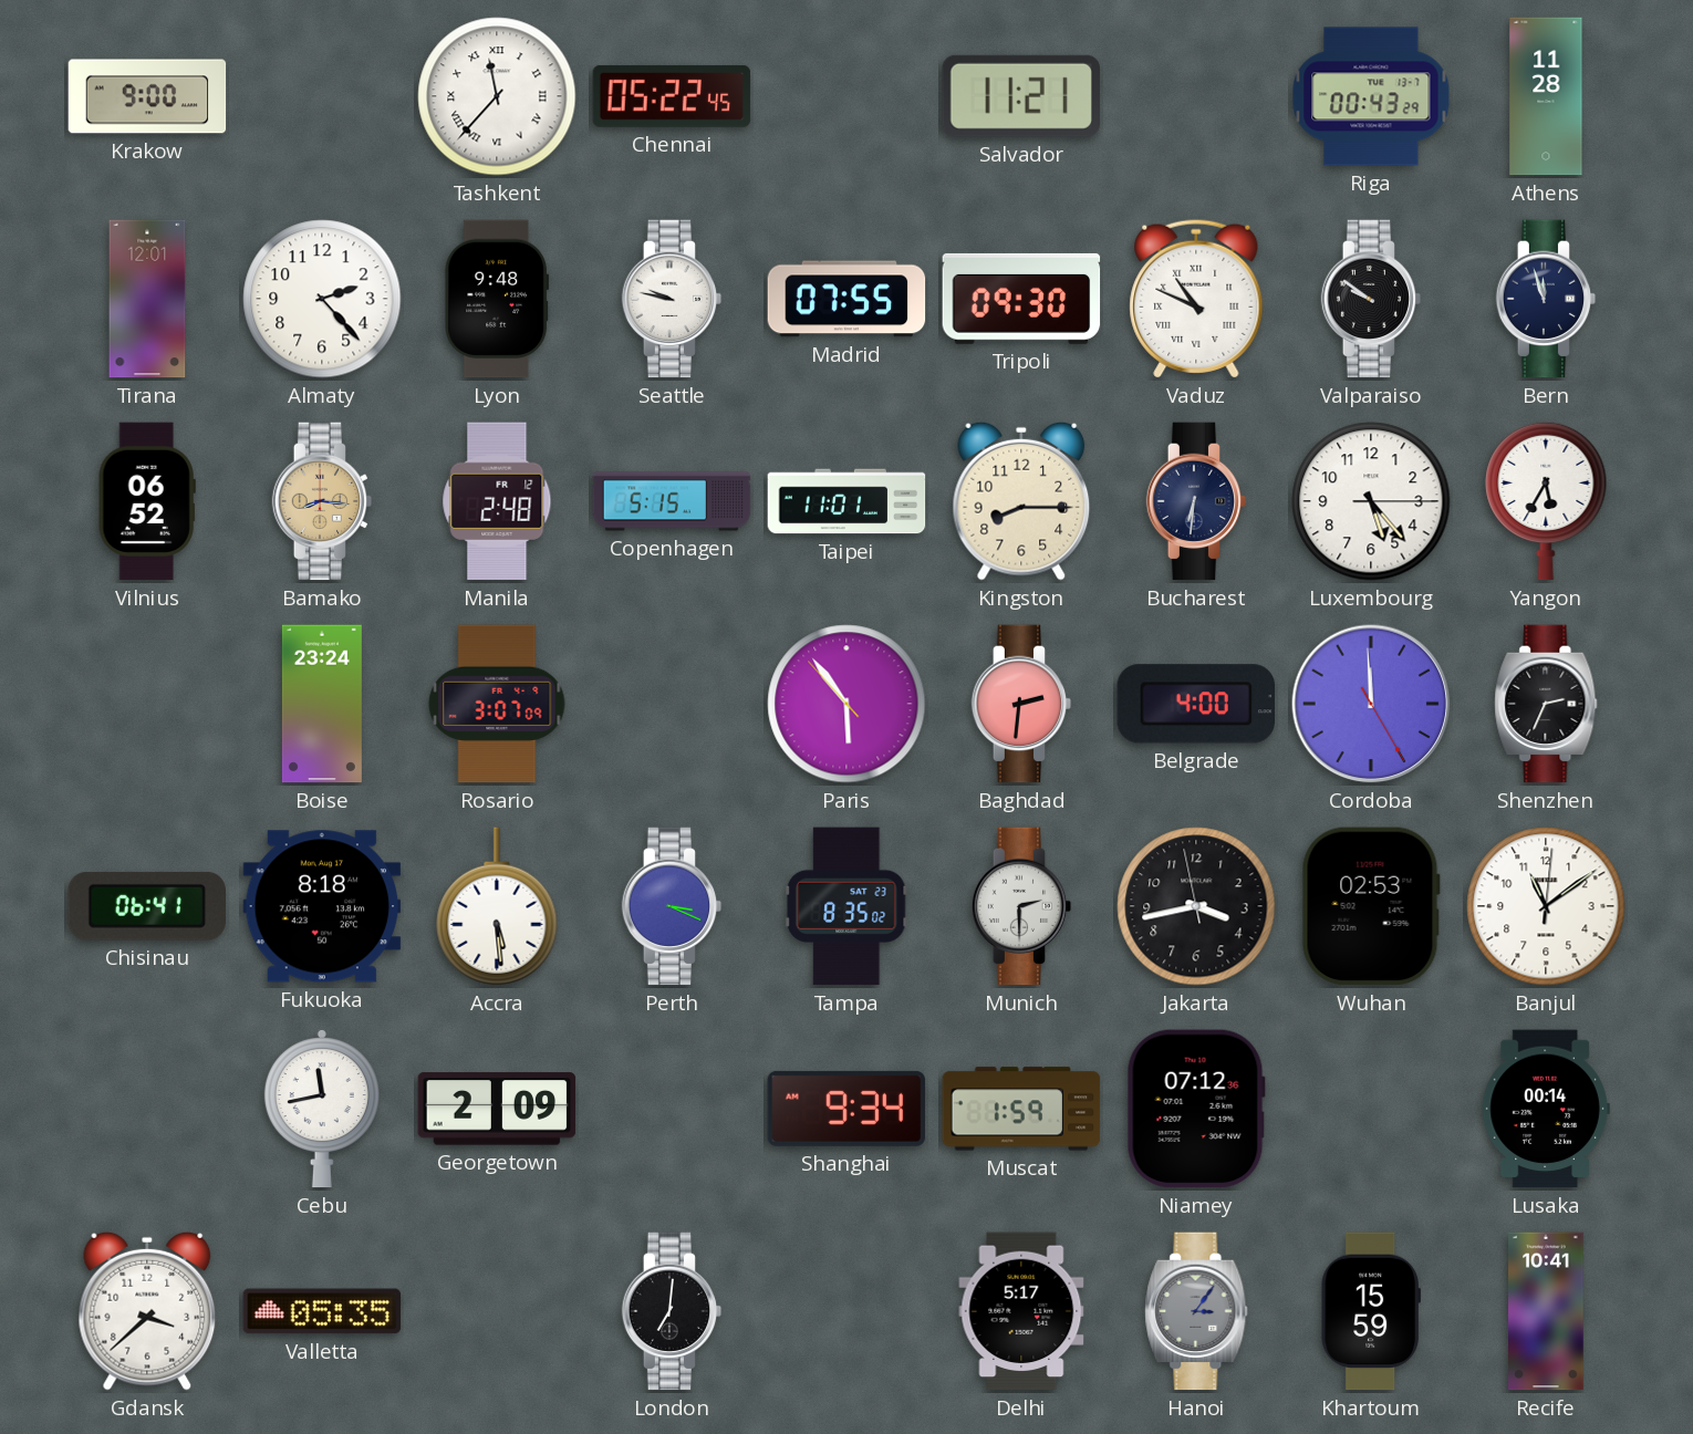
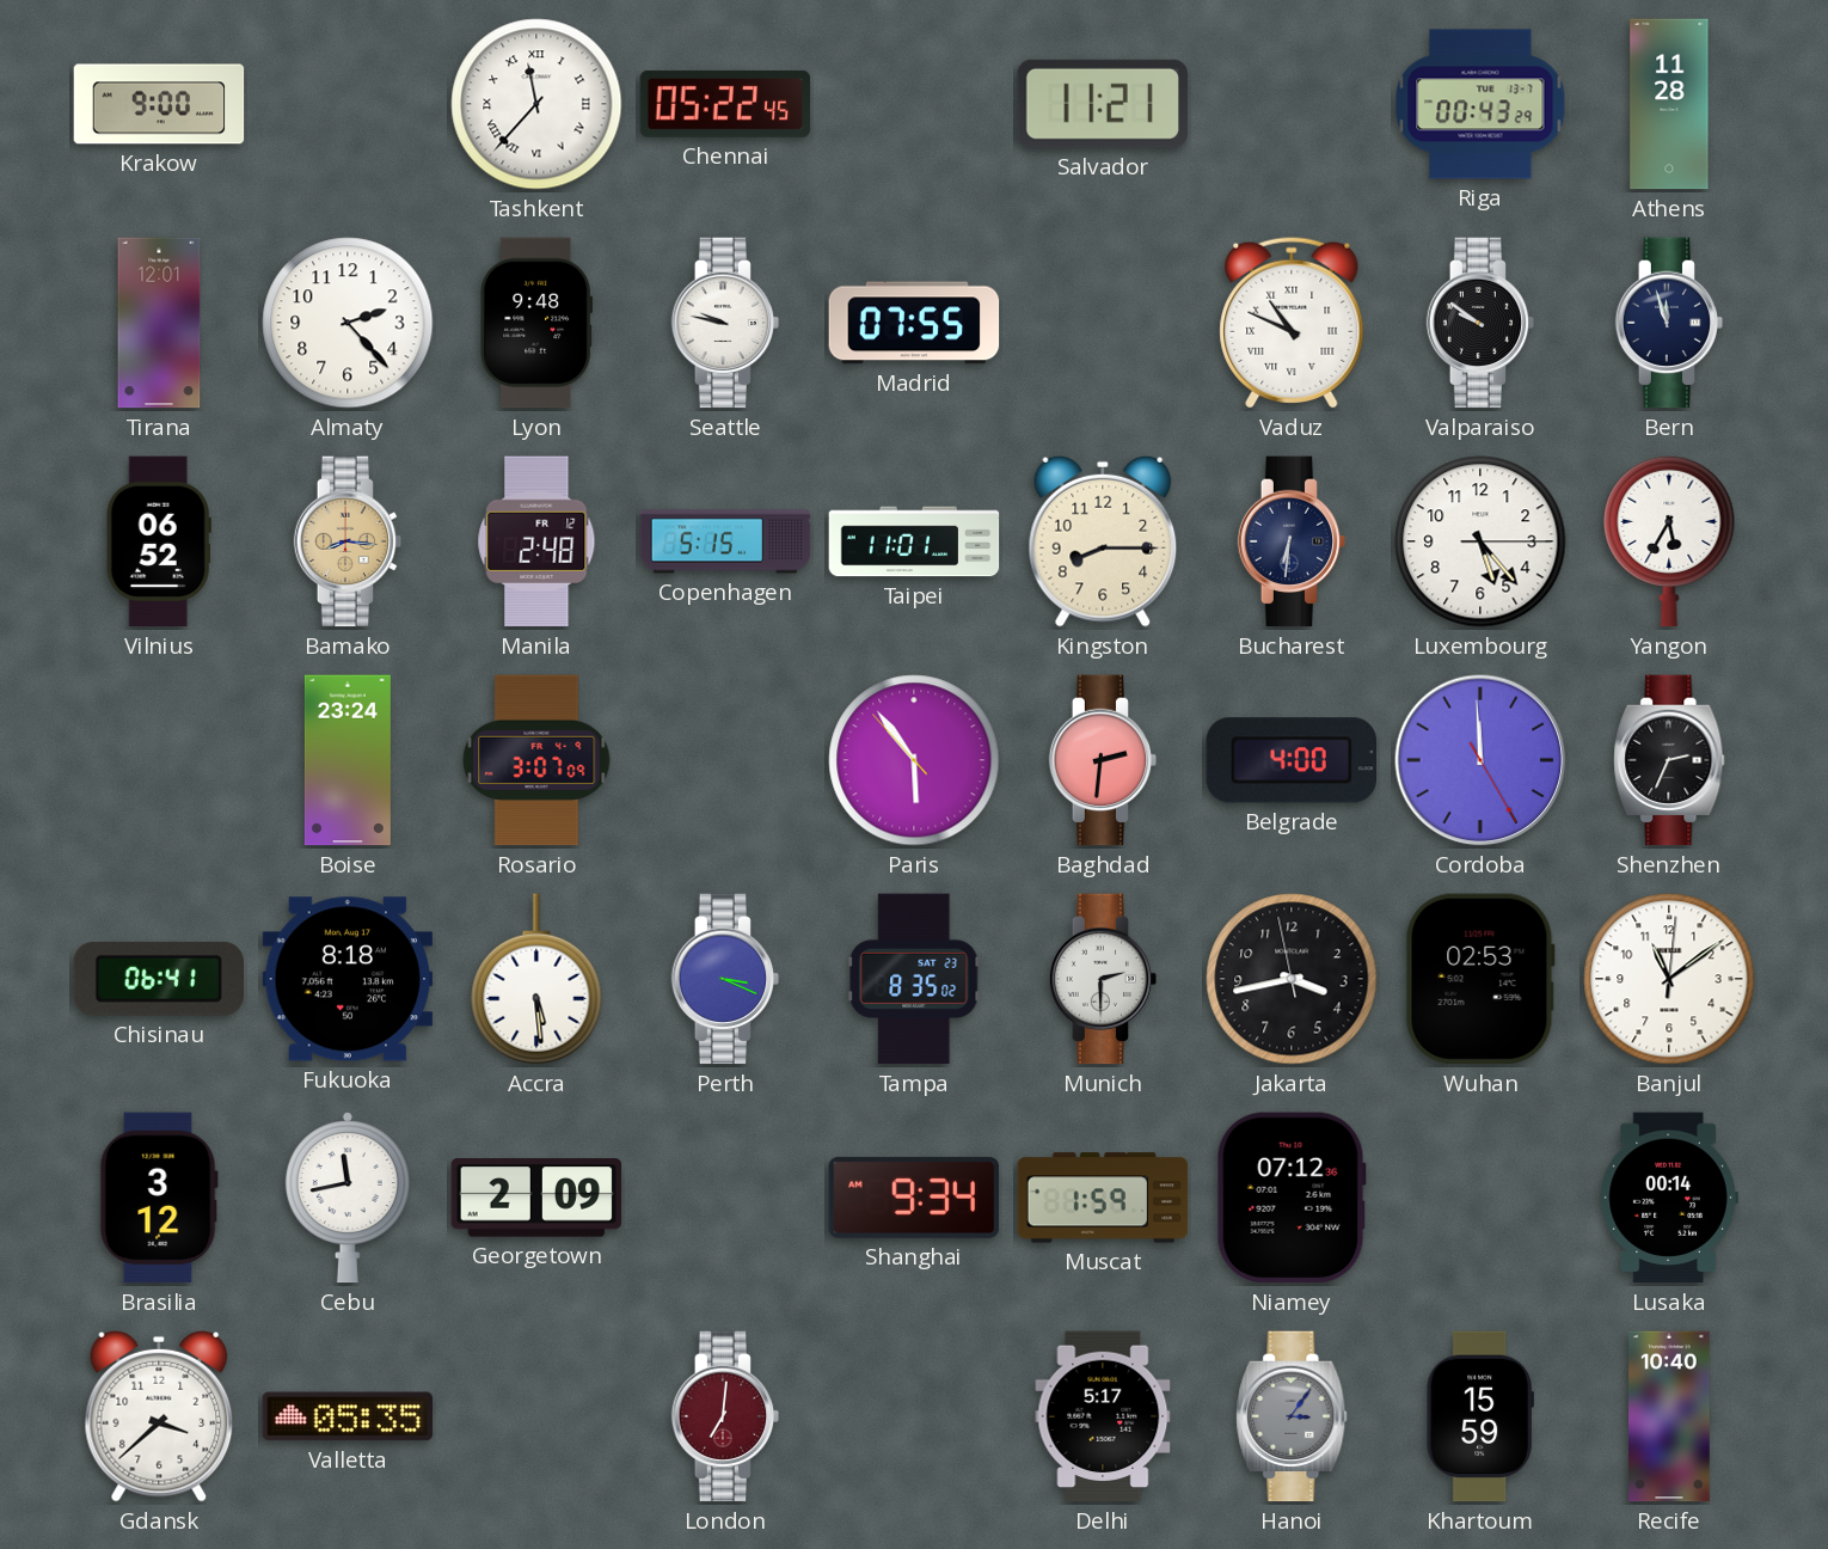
Tripoli: 09:30 -> none (1021, 299)
Brasilia: none -> 3:12 (159, 1198)
London dial: black -> burgundy (725, 1416)
Recife: 10:41 -> 10:40 (1669, 1416)
